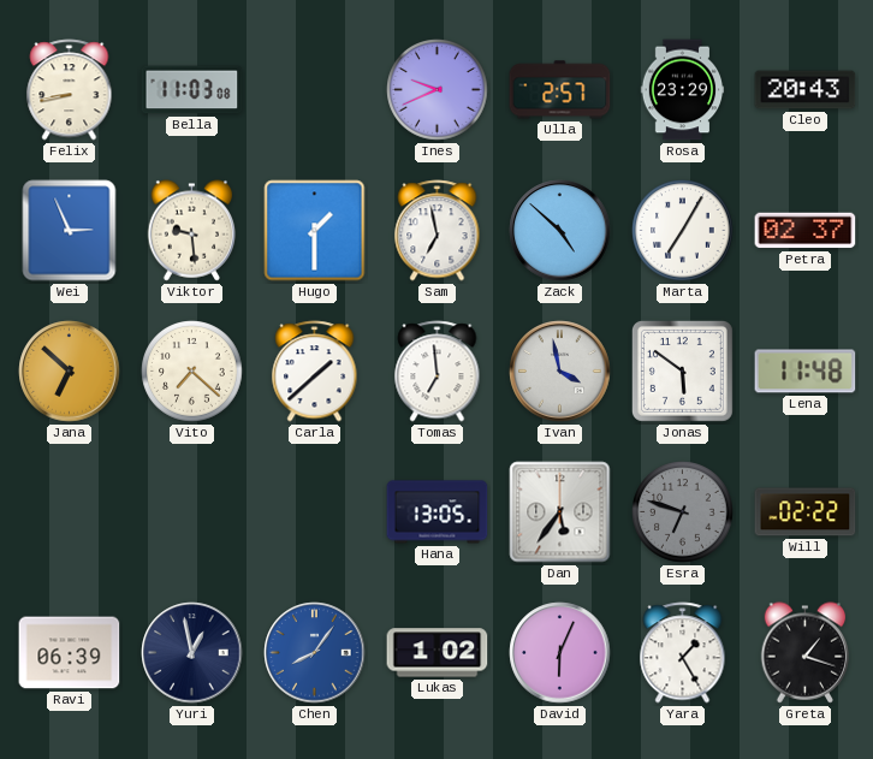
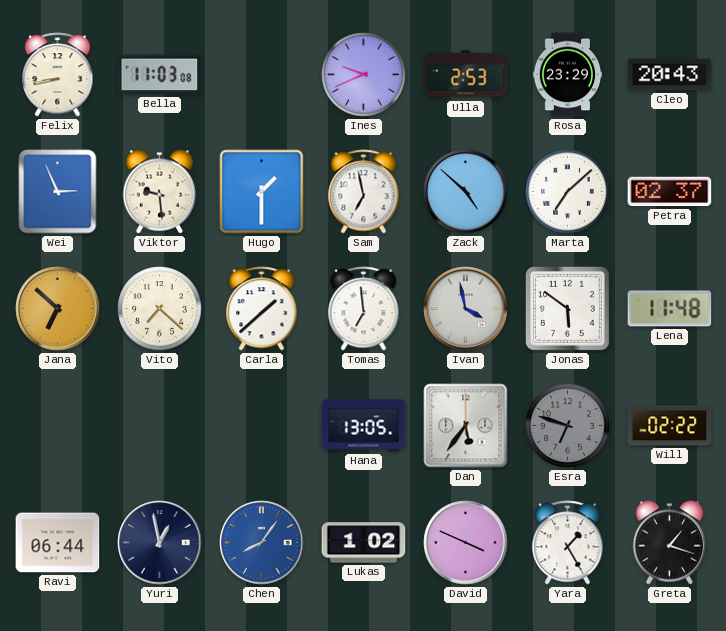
Ulla: 2:57 -> 2:53 (466, 75)
Marta: 7:05 -> 7:08 (568, 192)
Ravi: 06:39 -> 06:44 (58, 543)
David: 6:04 -> 3:49 (466, 543)
